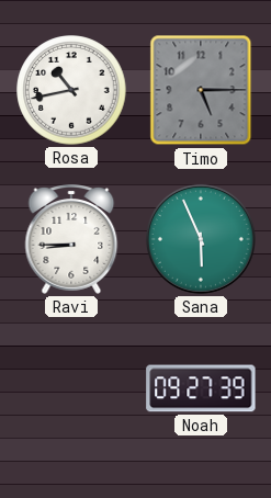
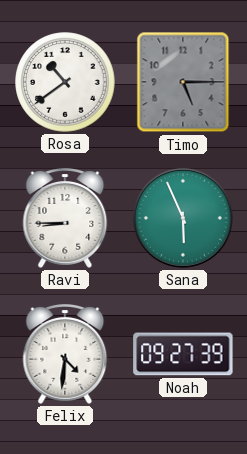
Rosa: 10:43 -> 10:39 (65, 82)
Felix: none -> 4:31 (65, 355)
